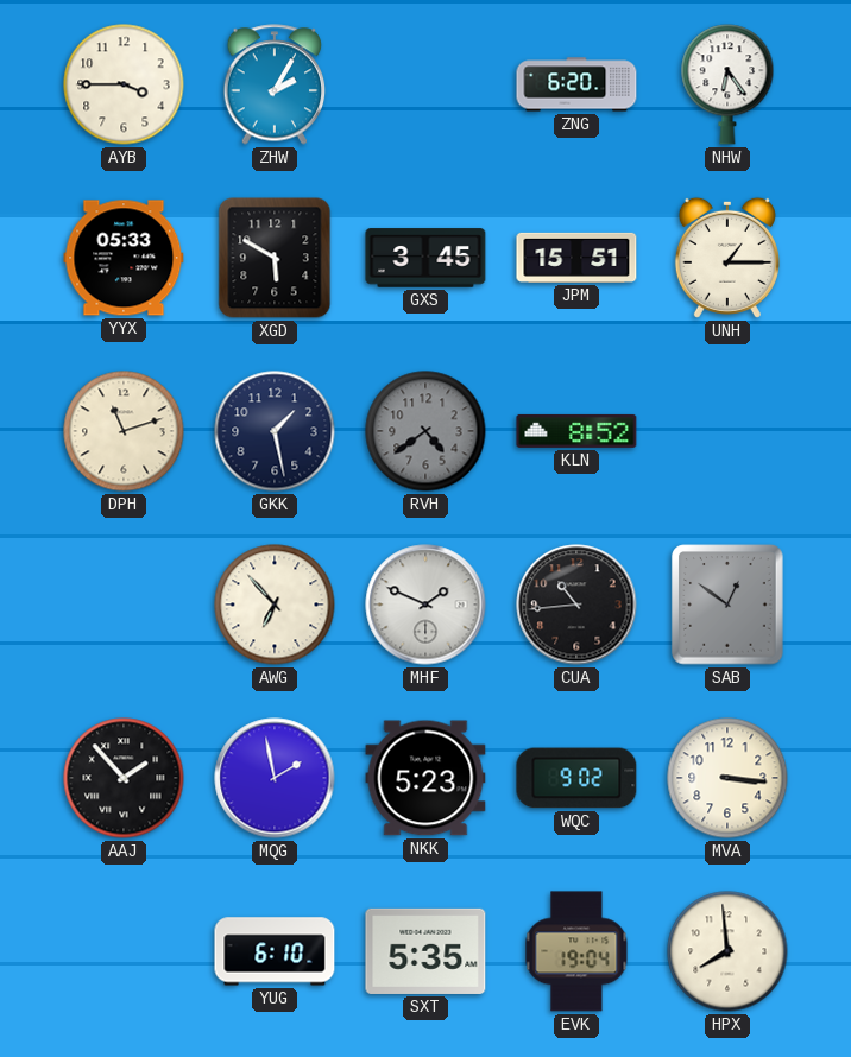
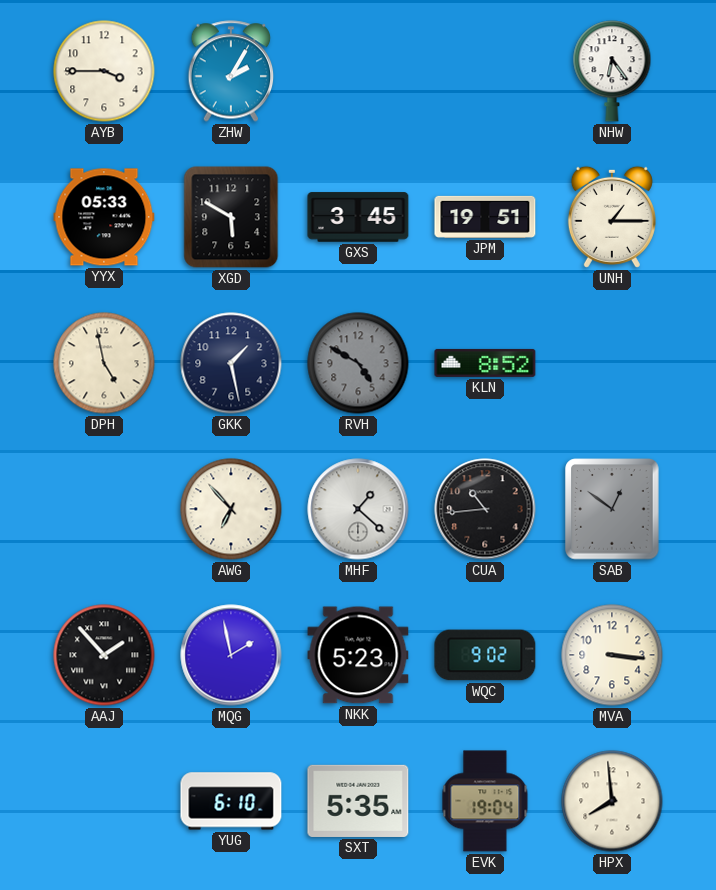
ZNG: 6:20 -> none (576, 84)
JPM: 15:51 -> 19:51 (485, 217)
DPH: 11:12 -> 4:58 (104, 363)
RVH: 4:39 -> 4:50 (358, 363)
MHF: 1:49 -> 1:22 (358, 509)
